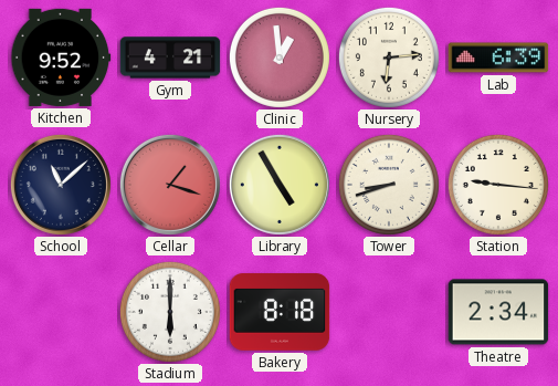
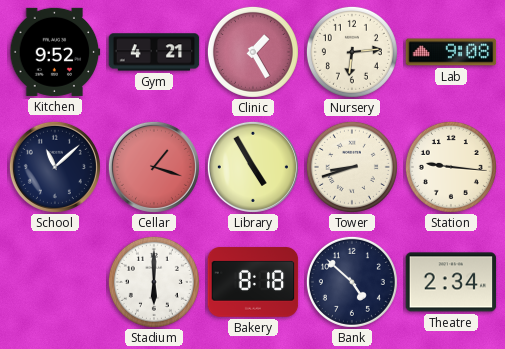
Clinic: 12:59 -> 1:25 (253, 52)
Lab: 6:39 -> 9:08 (451, 52)
Bank: none -> 4:52 (352, 282)
